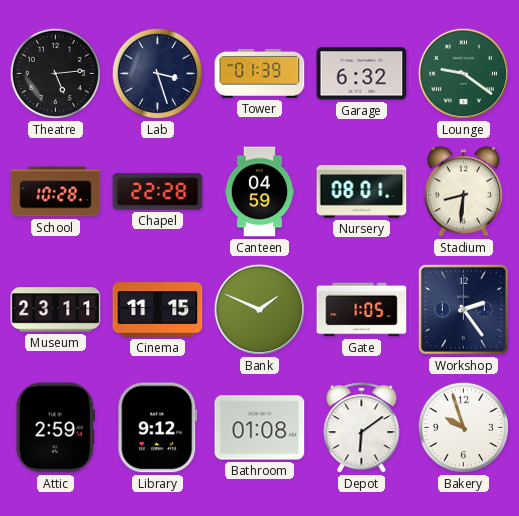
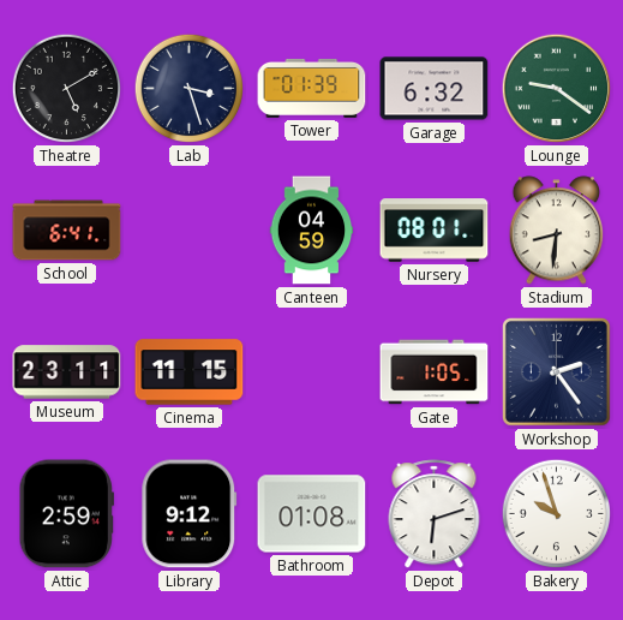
Theatre: 5:14 -> 5:10 (67, 89)
School: 10:28 -> 6:41 (67, 231)
Chapel: 22:28 -> none (158, 192)
Bank: 1:49 -> none (260, 310)
Depot: 6:09 -> 6:12 (435, 514)
